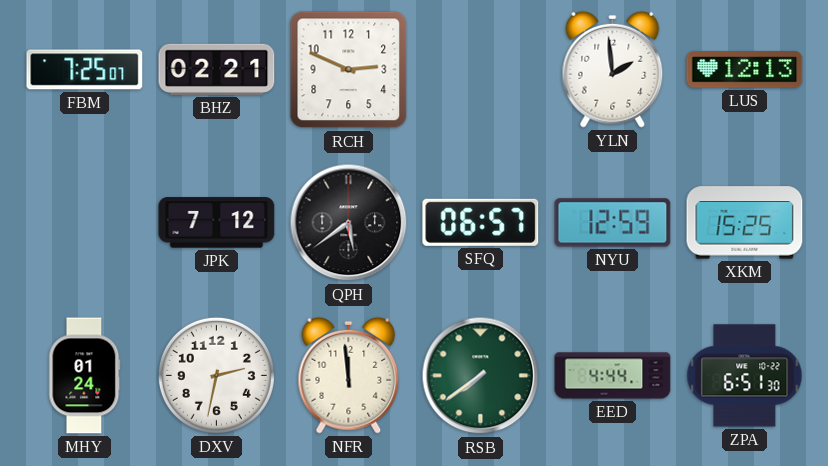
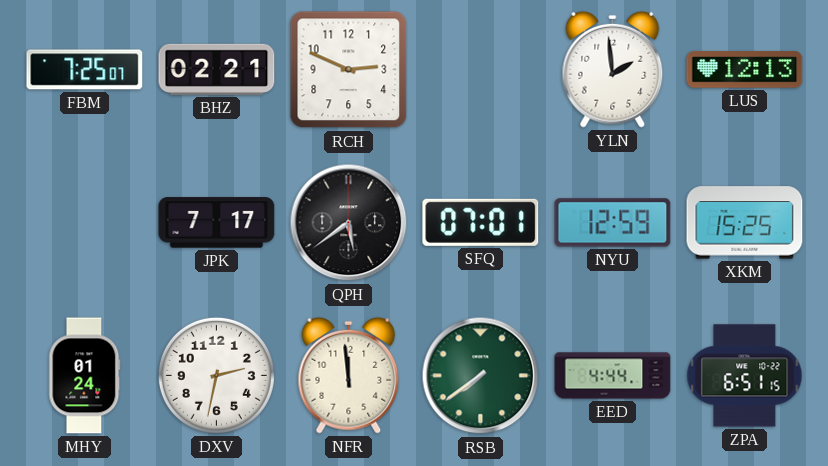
JPK: 7:12 -> 7:17 (217, 223)
SFQ: 06:57 -> 07:01 (481, 222)
ZPA: 6:51:30 -> 6:51:15 (745, 376)
